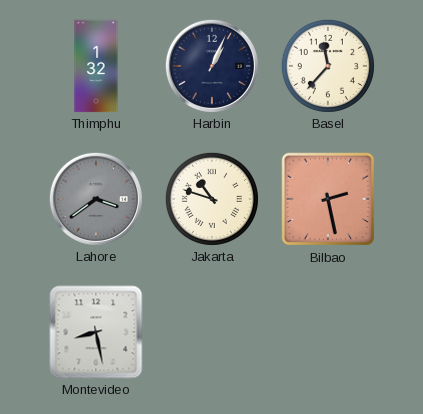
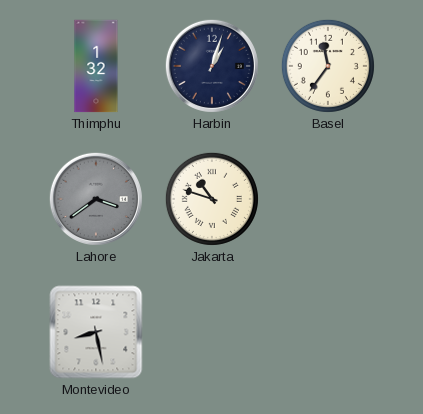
Harbin: 1:04 -> 1:03 (212, 66)
Basel: 11:37 -> 11:36 (328, 66)
Bilbao: 2:28 -> none (328, 199)
